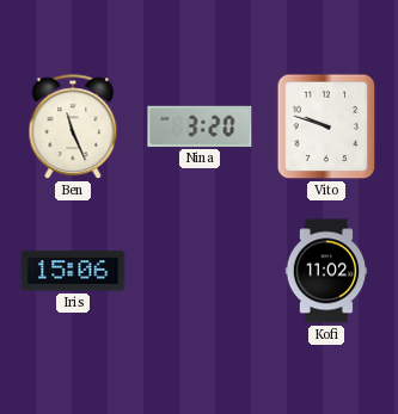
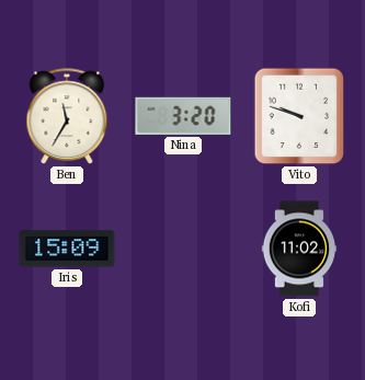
Ben: 11:26 -> 11:35 (67, 117)
Iris: 15:06 -> 15:09 (67, 249)
